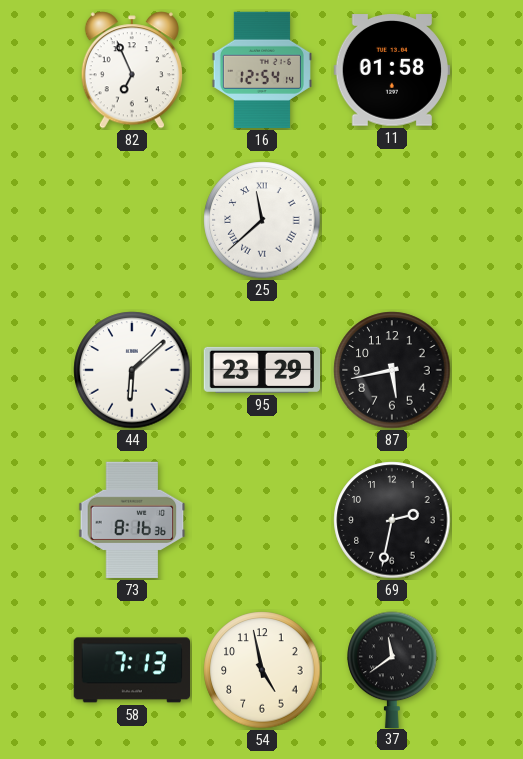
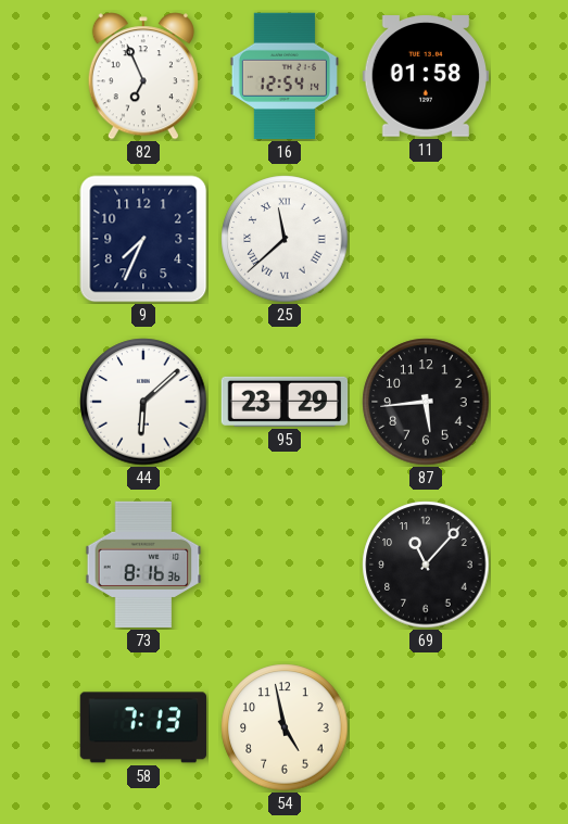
9: none -> 7:34 (143, 239)
87: 5:43 -> 5:44 (426, 402)
69: 2:32 -> 11:07 (426, 565)
37: 11:39 -> none (392, 669)
